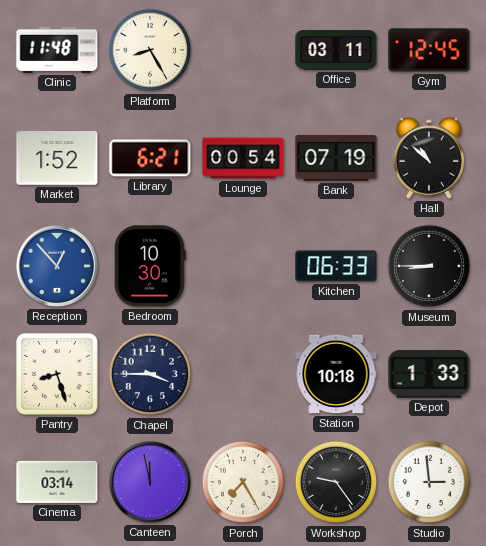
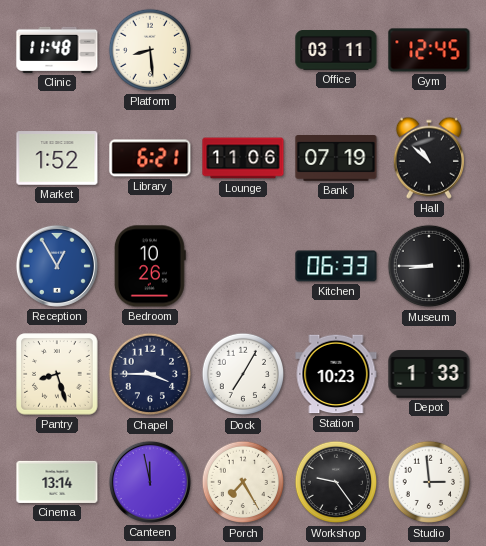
Platform: 8:25 -> 8:29 (150, 50)
Lounge: 00:54 -> 11:06 (243, 158)
Reception: 12:53 -> 12:55 (57, 266)
Bedroom: 10:30 -> 10:26 (150, 266)
Dock: none -> 7:05 (243, 374)
Station: 10:18 -> 10:23 (336, 374)
Cinema: 03:14 -> 13:14 (57, 482)
